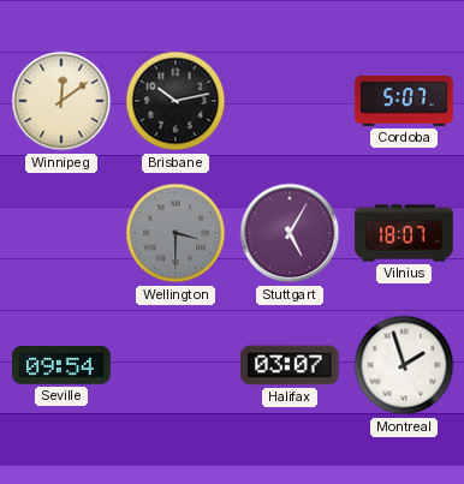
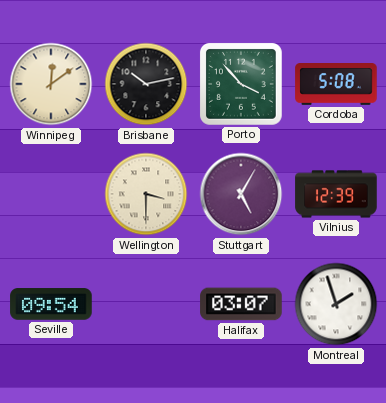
Porto: none -> 3:53 (241, 84)
Cordoba: 5:07 -> 5:08 (336, 85)
Wellington dial: grey -> cream (146, 194)
Vilnius: 18:07 -> 12:39 (336, 194)
